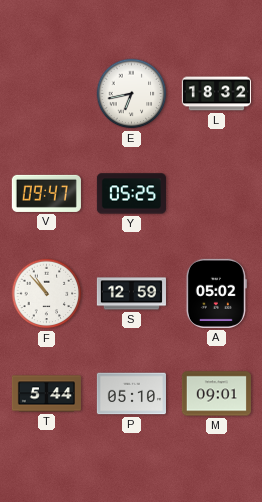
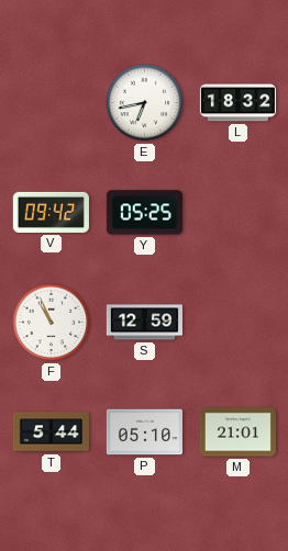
V: 09:47 -> 09:42 (51, 212)
F: 10:53 -> 10:56 (52, 323)
A: 05:02 -> none (216, 293)
M: 09:01 -> 21:01 (237, 432)
